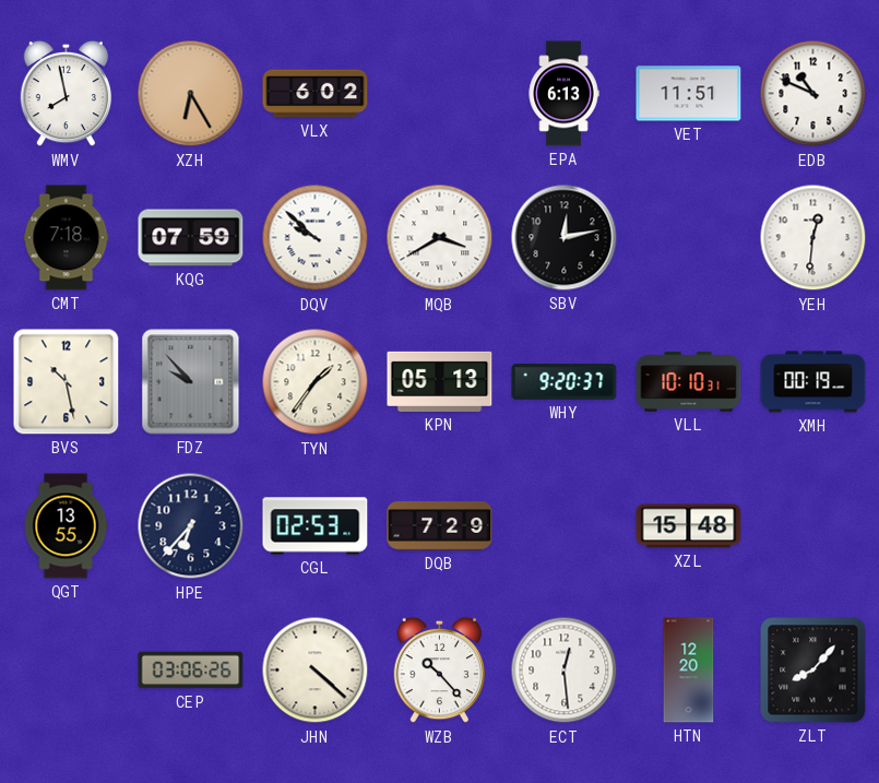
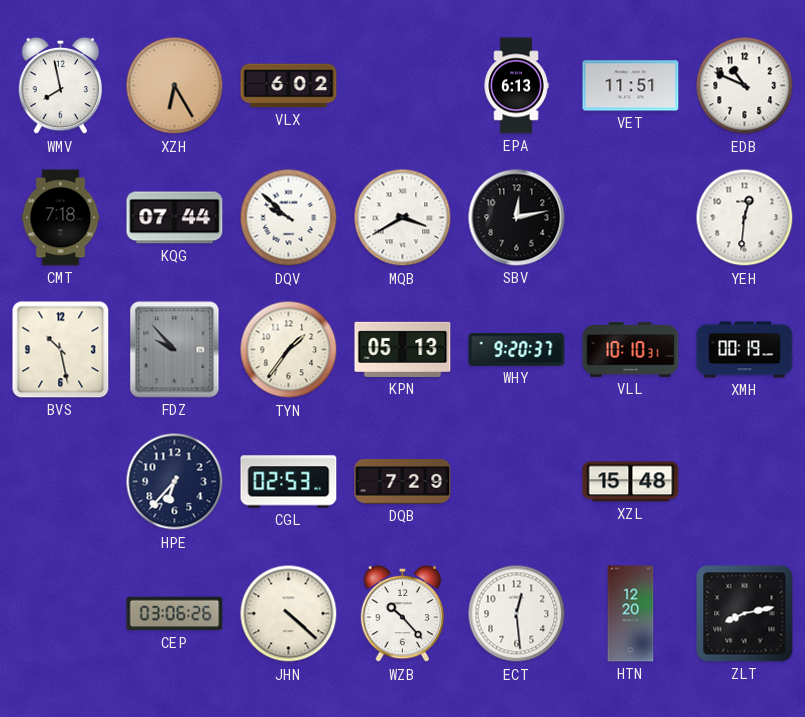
KQG: 07:59 -> 07:44 (175, 218)
QGT: 13:55 -> none (66, 526)
ZLT: 8:07 -> 8:13 (745, 614)
